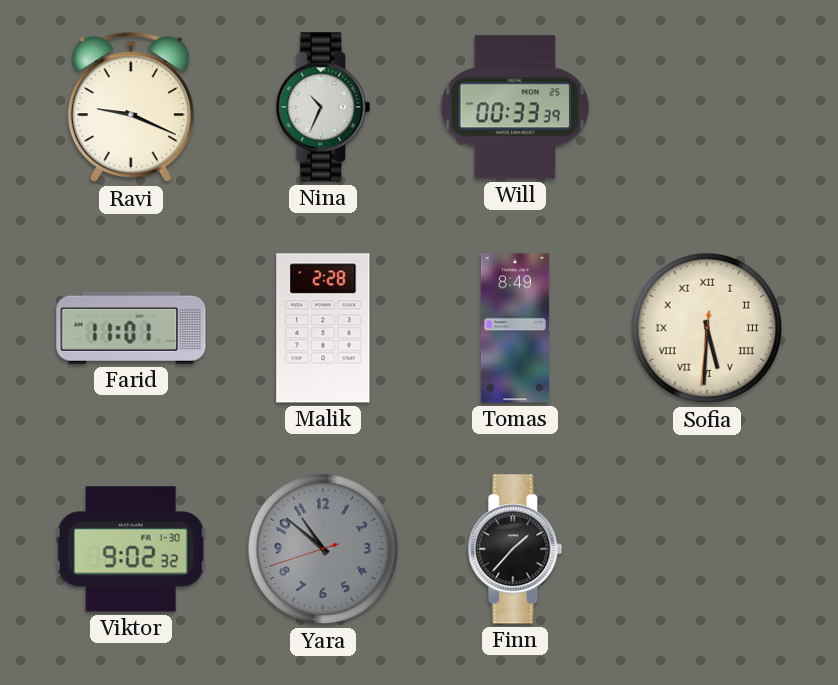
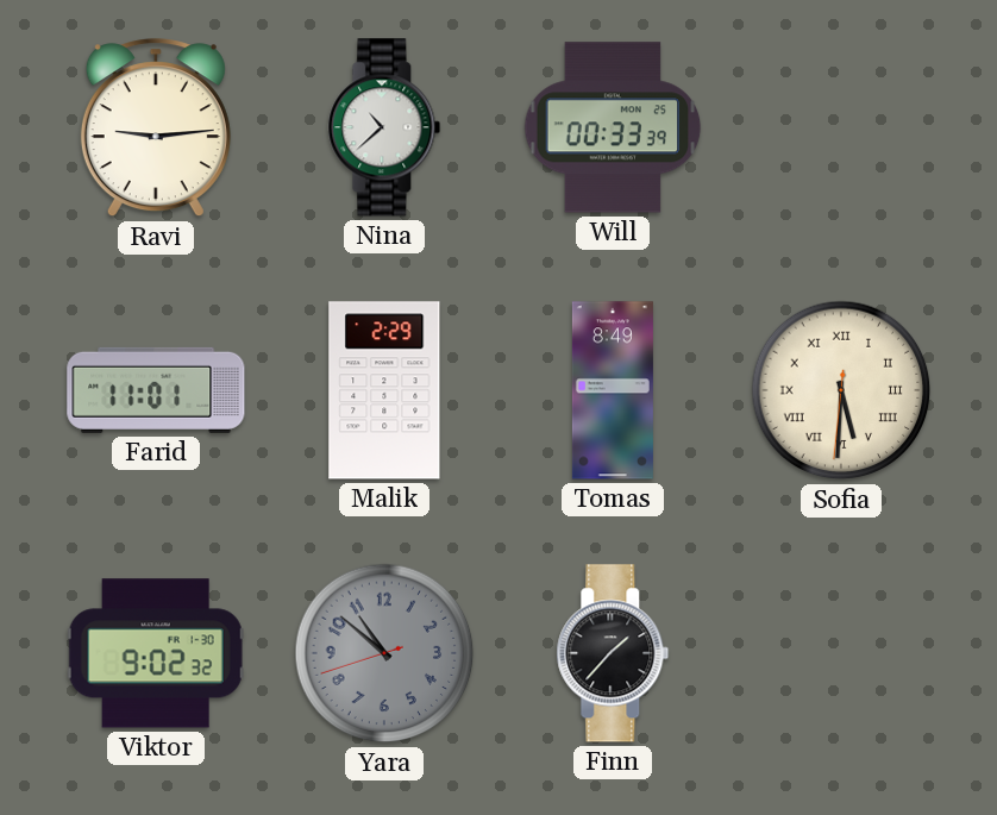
Ravi: 9:19 -> 9:14 (156, 128)
Nina: 10:34 -> 10:38 (384, 127)
Malik: 2:28 -> 2:29 (384, 390)
